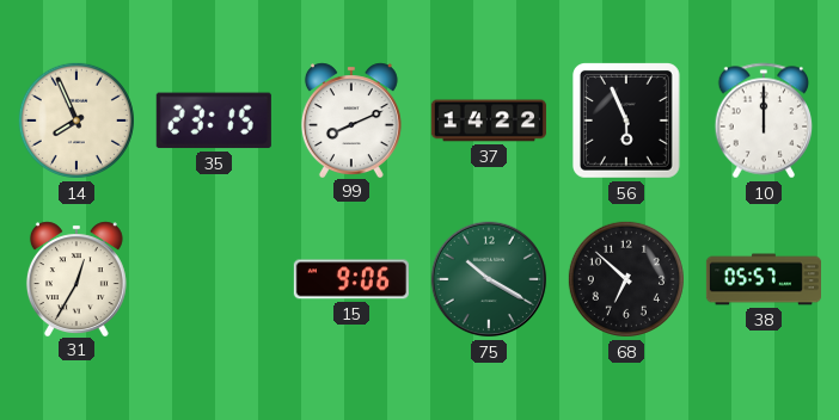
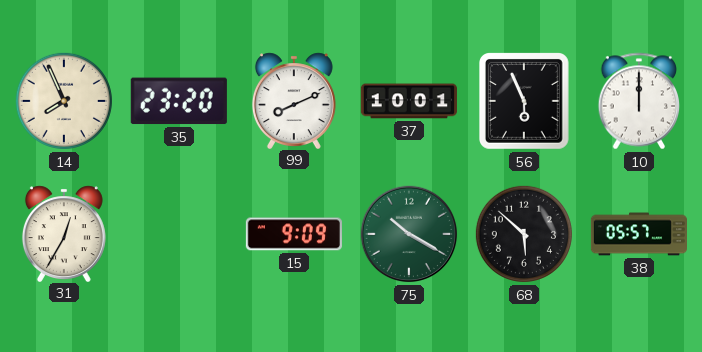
35: 23:15 -> 23:20 (179, 101)
37: 14:22 -> 10:01 (409, 101)
15: 9:06 -> 9:09 (294, 234)
68: 6:52 -> 5:52 (524, 234)
